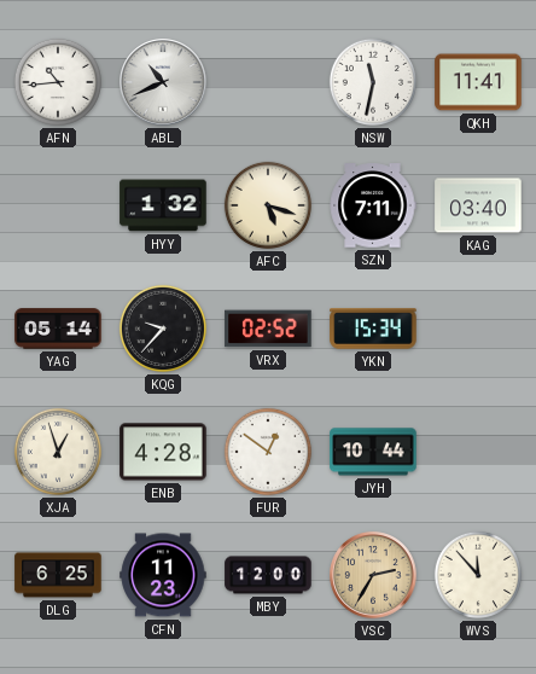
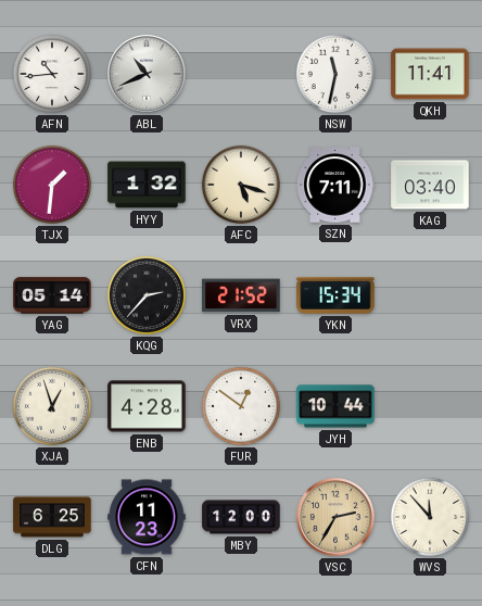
TJX: none -> 1:31 (52, 185)
KQG: 9:37 -> 2:37 (147, 295)
VRX: 02:52 -> 21:52 (241, 295)
